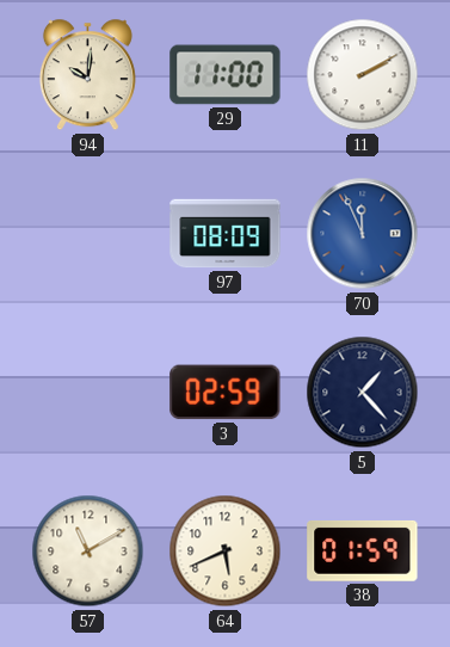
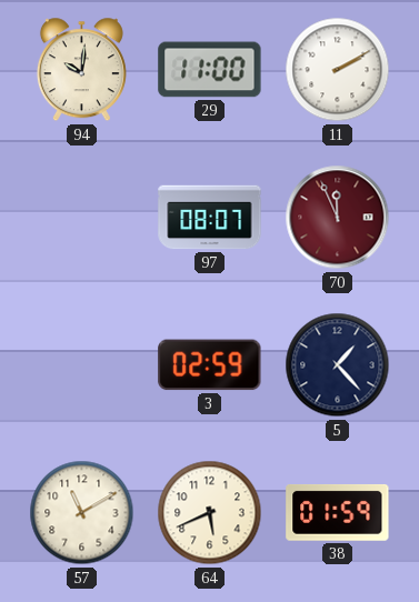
97: 08:09 -> 08:07 (210, 218)
70 dial: blue -> burgundy (338, 218)
